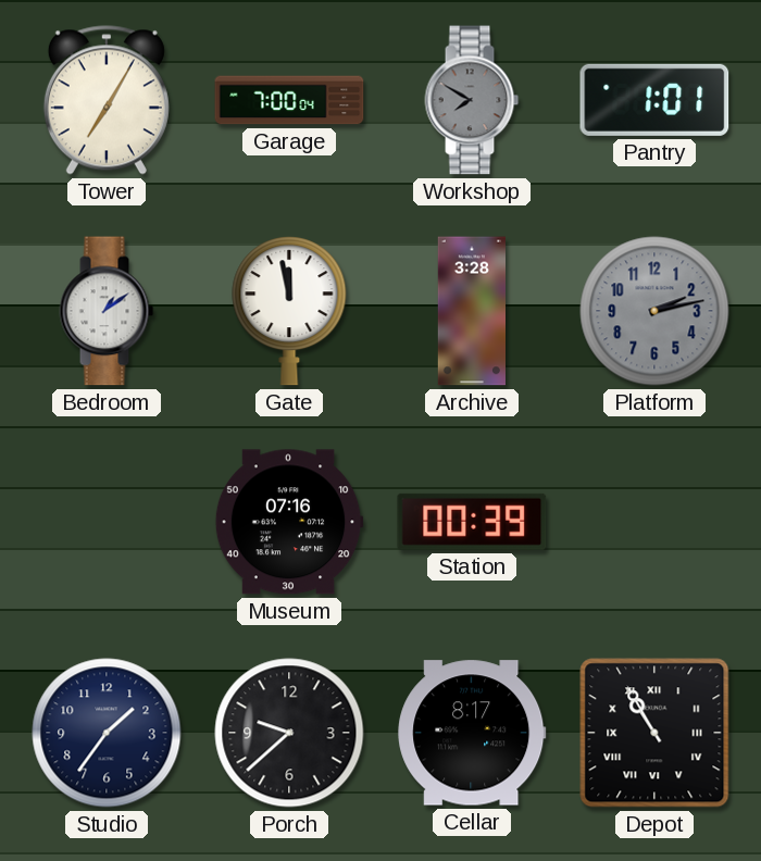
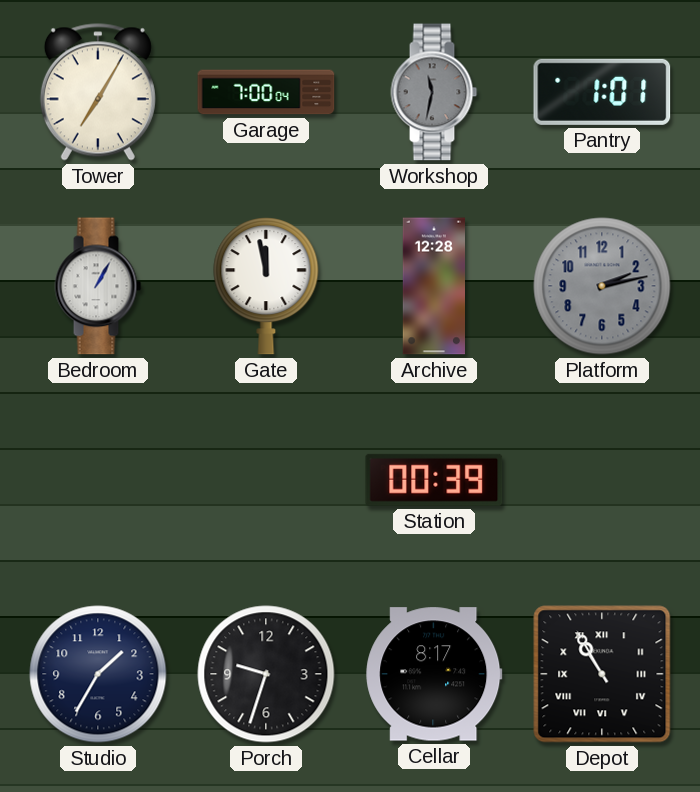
Workshop: 7:50 -> 11:32 (434, 92)
Bedroom: 1:09 -> 1:05 (98, 286)
Archive: 3:28 -> 12:28 (433, 286)
Museum: 07:16 -> none (289, 522)
Studio: 1:36 -> 1:35 (98, 674)
Porch: 9:38 -> 9:33 (266, 674)
